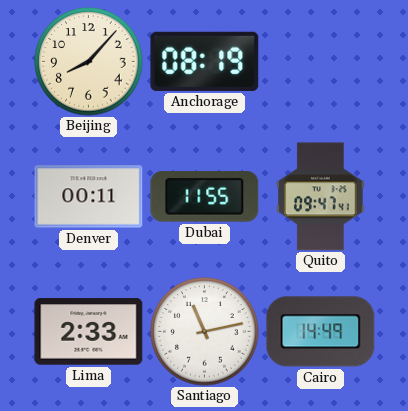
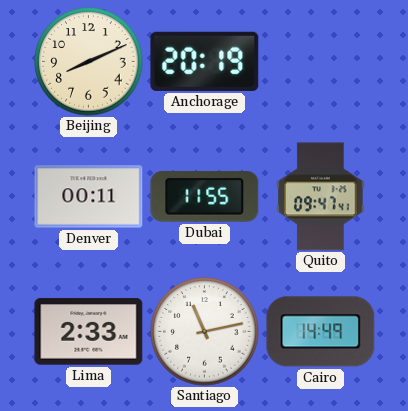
Beijing: 8:07 -> 8:11 (89, 62)
Anchorage: 08:19 -> 20:19 (205, 61)
